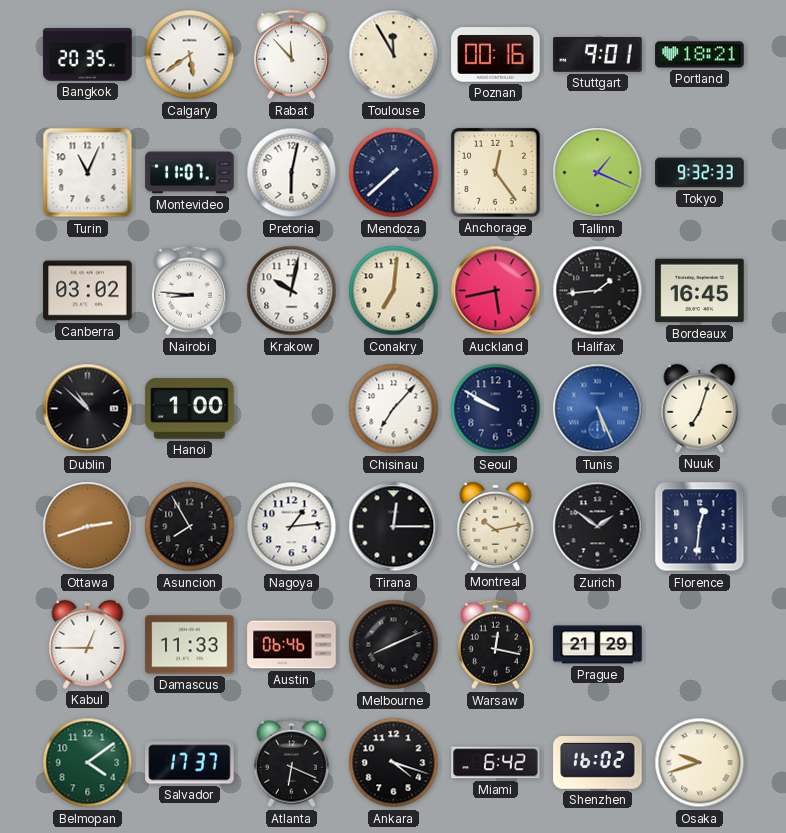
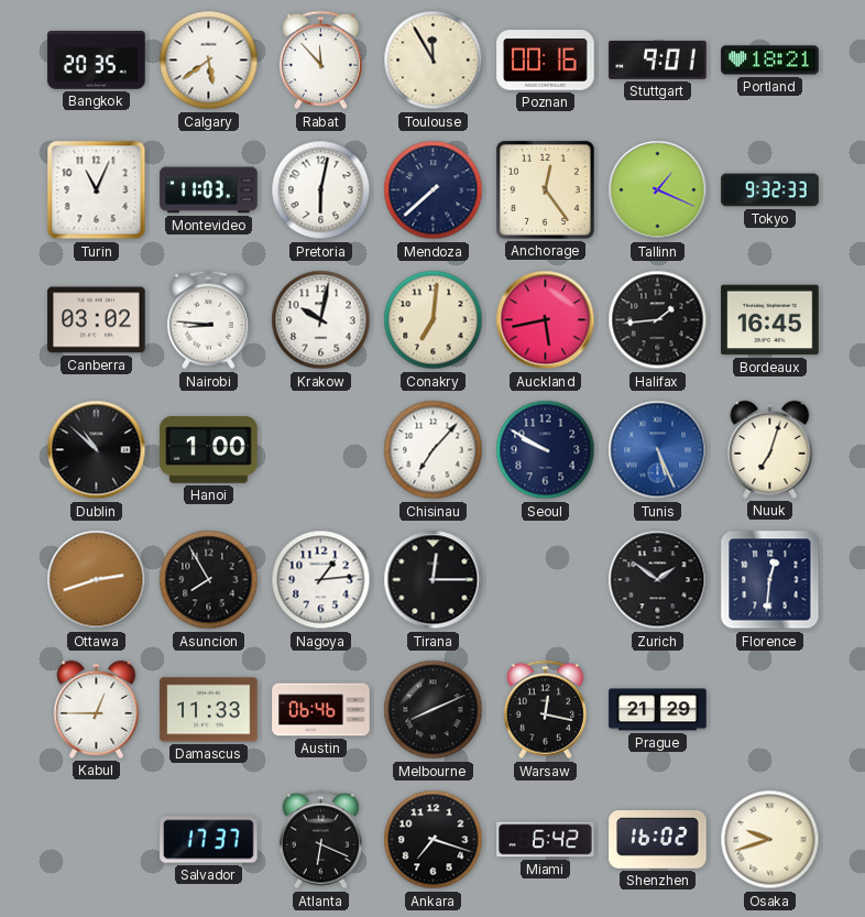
Montevideo: 11:07 -> 11:03 (209, 190)
Montreal: 10:13 -> none (496, 526)
Belmopan: 4:09 -> none (88, 763)
Ankara: 4:18 -> 7:18 (434, 840)
